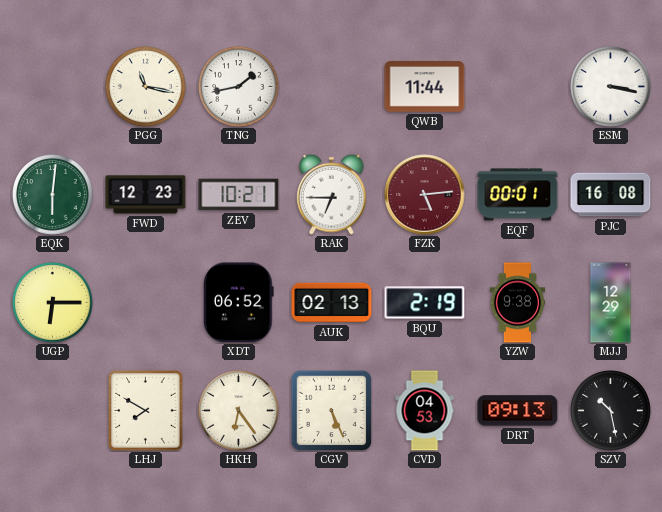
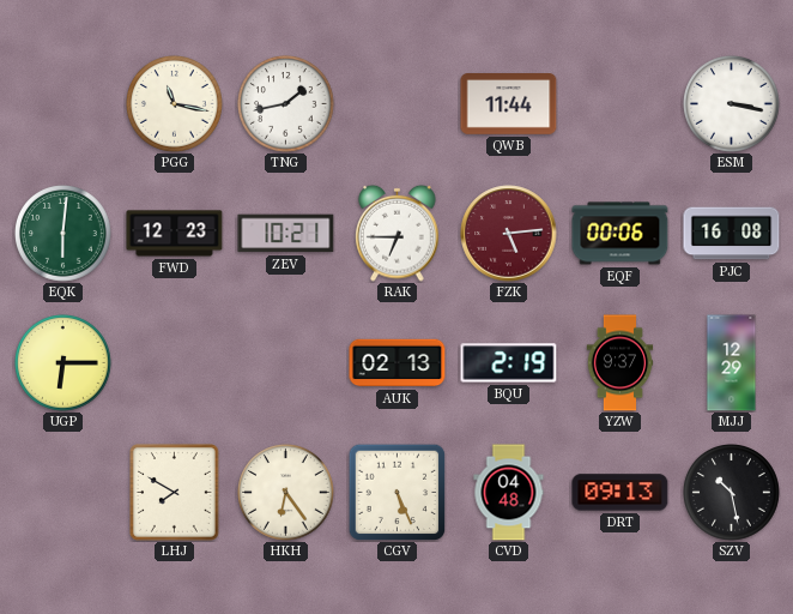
EQF: 00:01 -> 00:06 (621, 234)
XDT: 06:52 -> none (239, 303)
YZW: 9:38 -> 9:37 (621, 363)
CVD: 04:53 -> 04:48 (509, 493)
